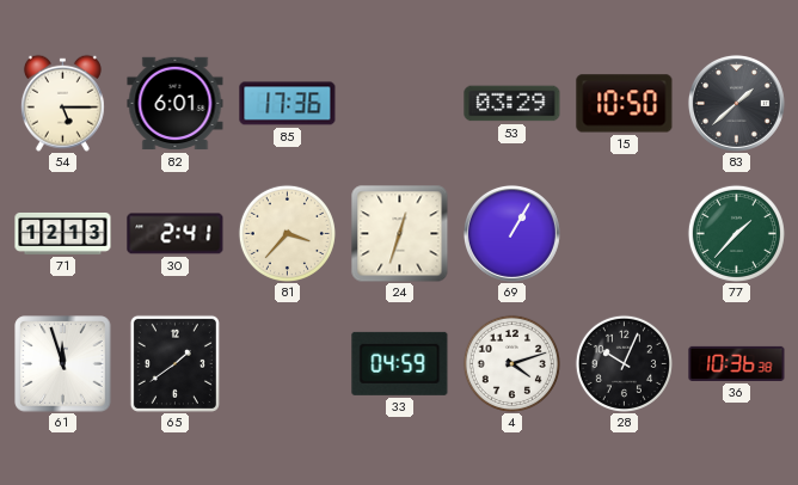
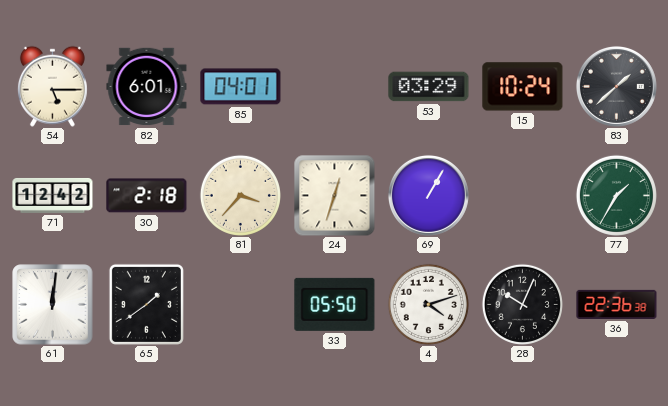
85: 17:36 -> 04:01 (241, 87)
15: 10:50 -> 10:24 (523, 87)
71: 12:13 -> 12:42 (53, 195)
30: 2:41 -> 2:18 (147, 196)
77: 1:37 -> 1:35 (616, 195)
61: 11:57 -> 12:01 (53, 305)
33: 04:59 -> 05:50 (335, 304)
36: 10:36 -> 22:36 (617, 304)
